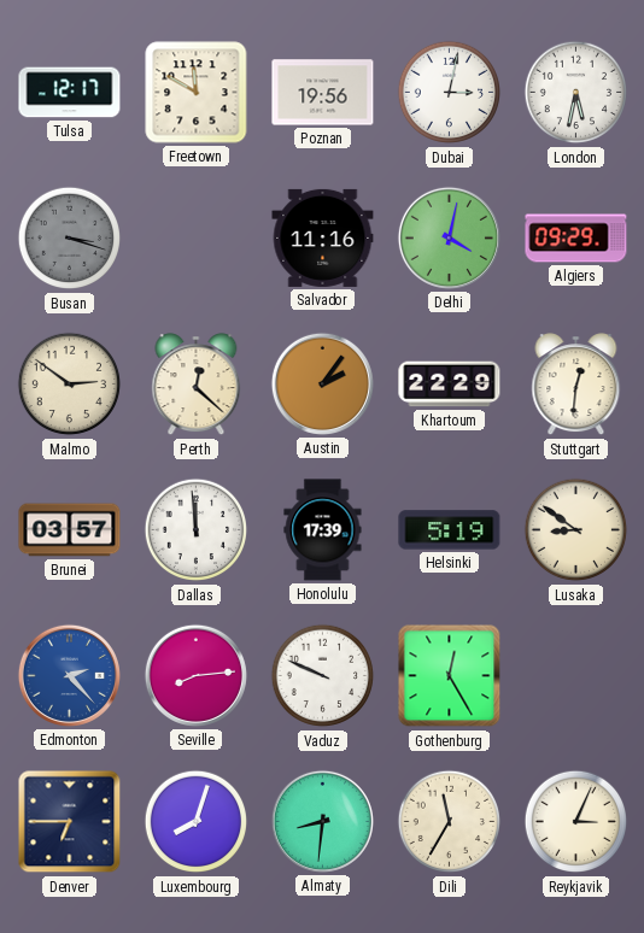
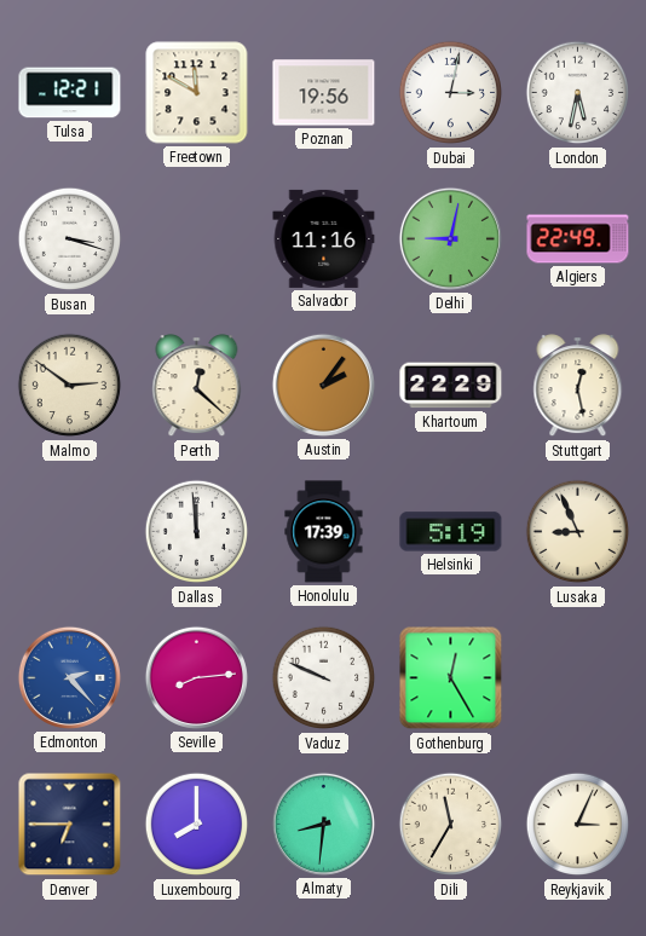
Tulsa: 12:17 -> 12:21 (70, 93)
Busan dial: grey -> white (70, 239)
Delhi: 4:02 -> 9:02 (450, 238)
Algiers: 09:29 -> 22:49 (578, 239)
Stuttgart: 12:31 -> 12:28 (578, 386)
Brunei: 03:57 -> none (70, 530)
Lusaka: 8:51 -> 8:56 (578, 532)
Luxembourg: 8:03 -> 8:00 (197, 825)
